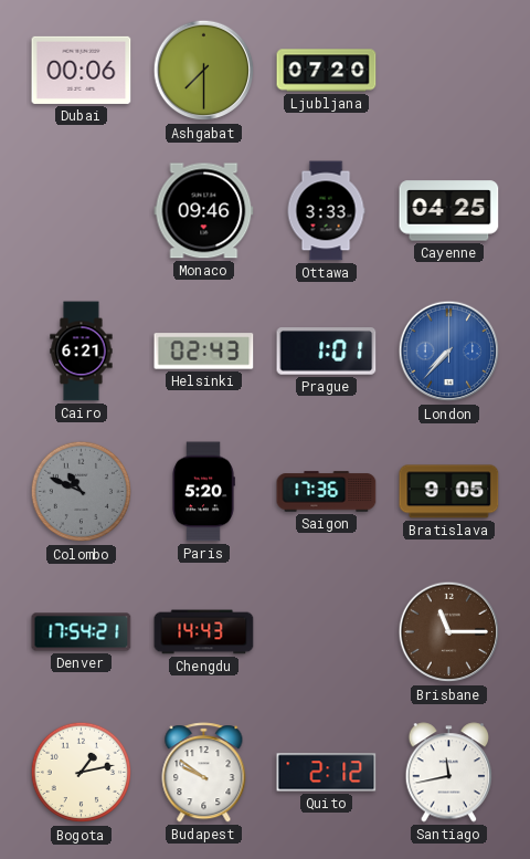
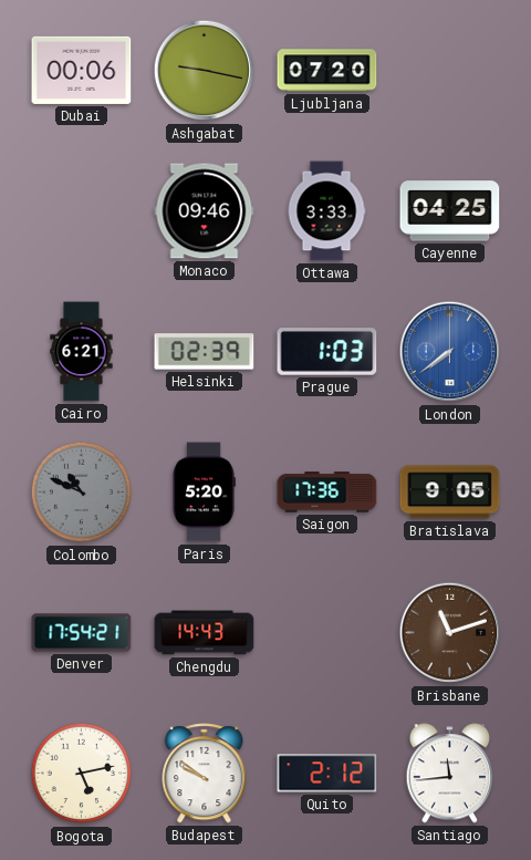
Ashgabat: 7:30 -> 9:17 (205, 71)
Helsinki: 02:43 -> 02:39 (205, 352)
Prague: 1:01 -> 1:03 (327, 352)
London: 7:37 -> 7:39 (450, 352)
Brisbane: 11:15 -> 11:12 (450, 633)
Bogota: 1:13 -> 5:13 (82, 774)
Santiago: 11:43 -> 11:44 (450, 774)
